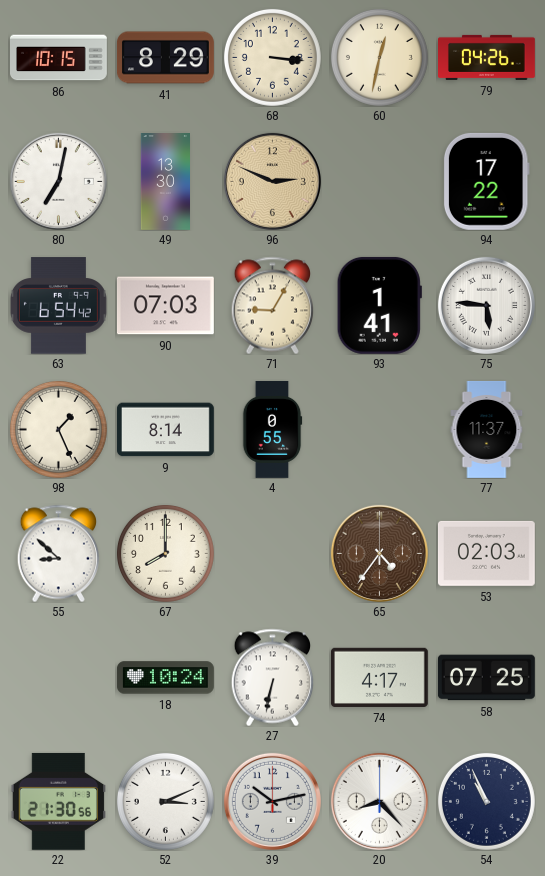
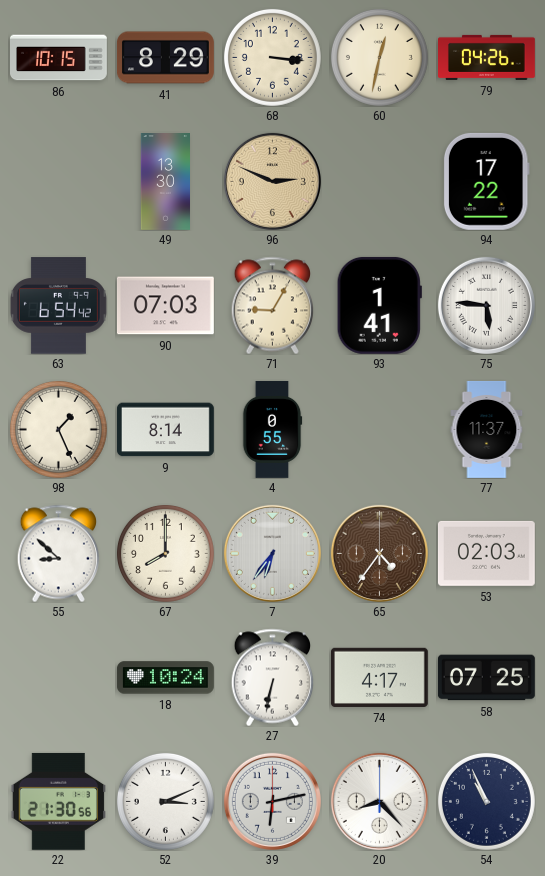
80: 7:02 -> none (58, 181)
7: none -> 6:36 (272, 553)
39: 10:13 -> 6:13 (272, 801)
